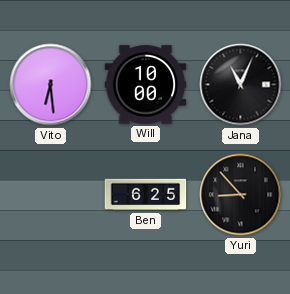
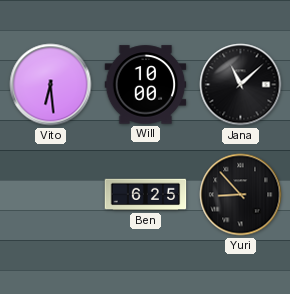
Jana: 11:04 -> 11:08 (241, 85)
